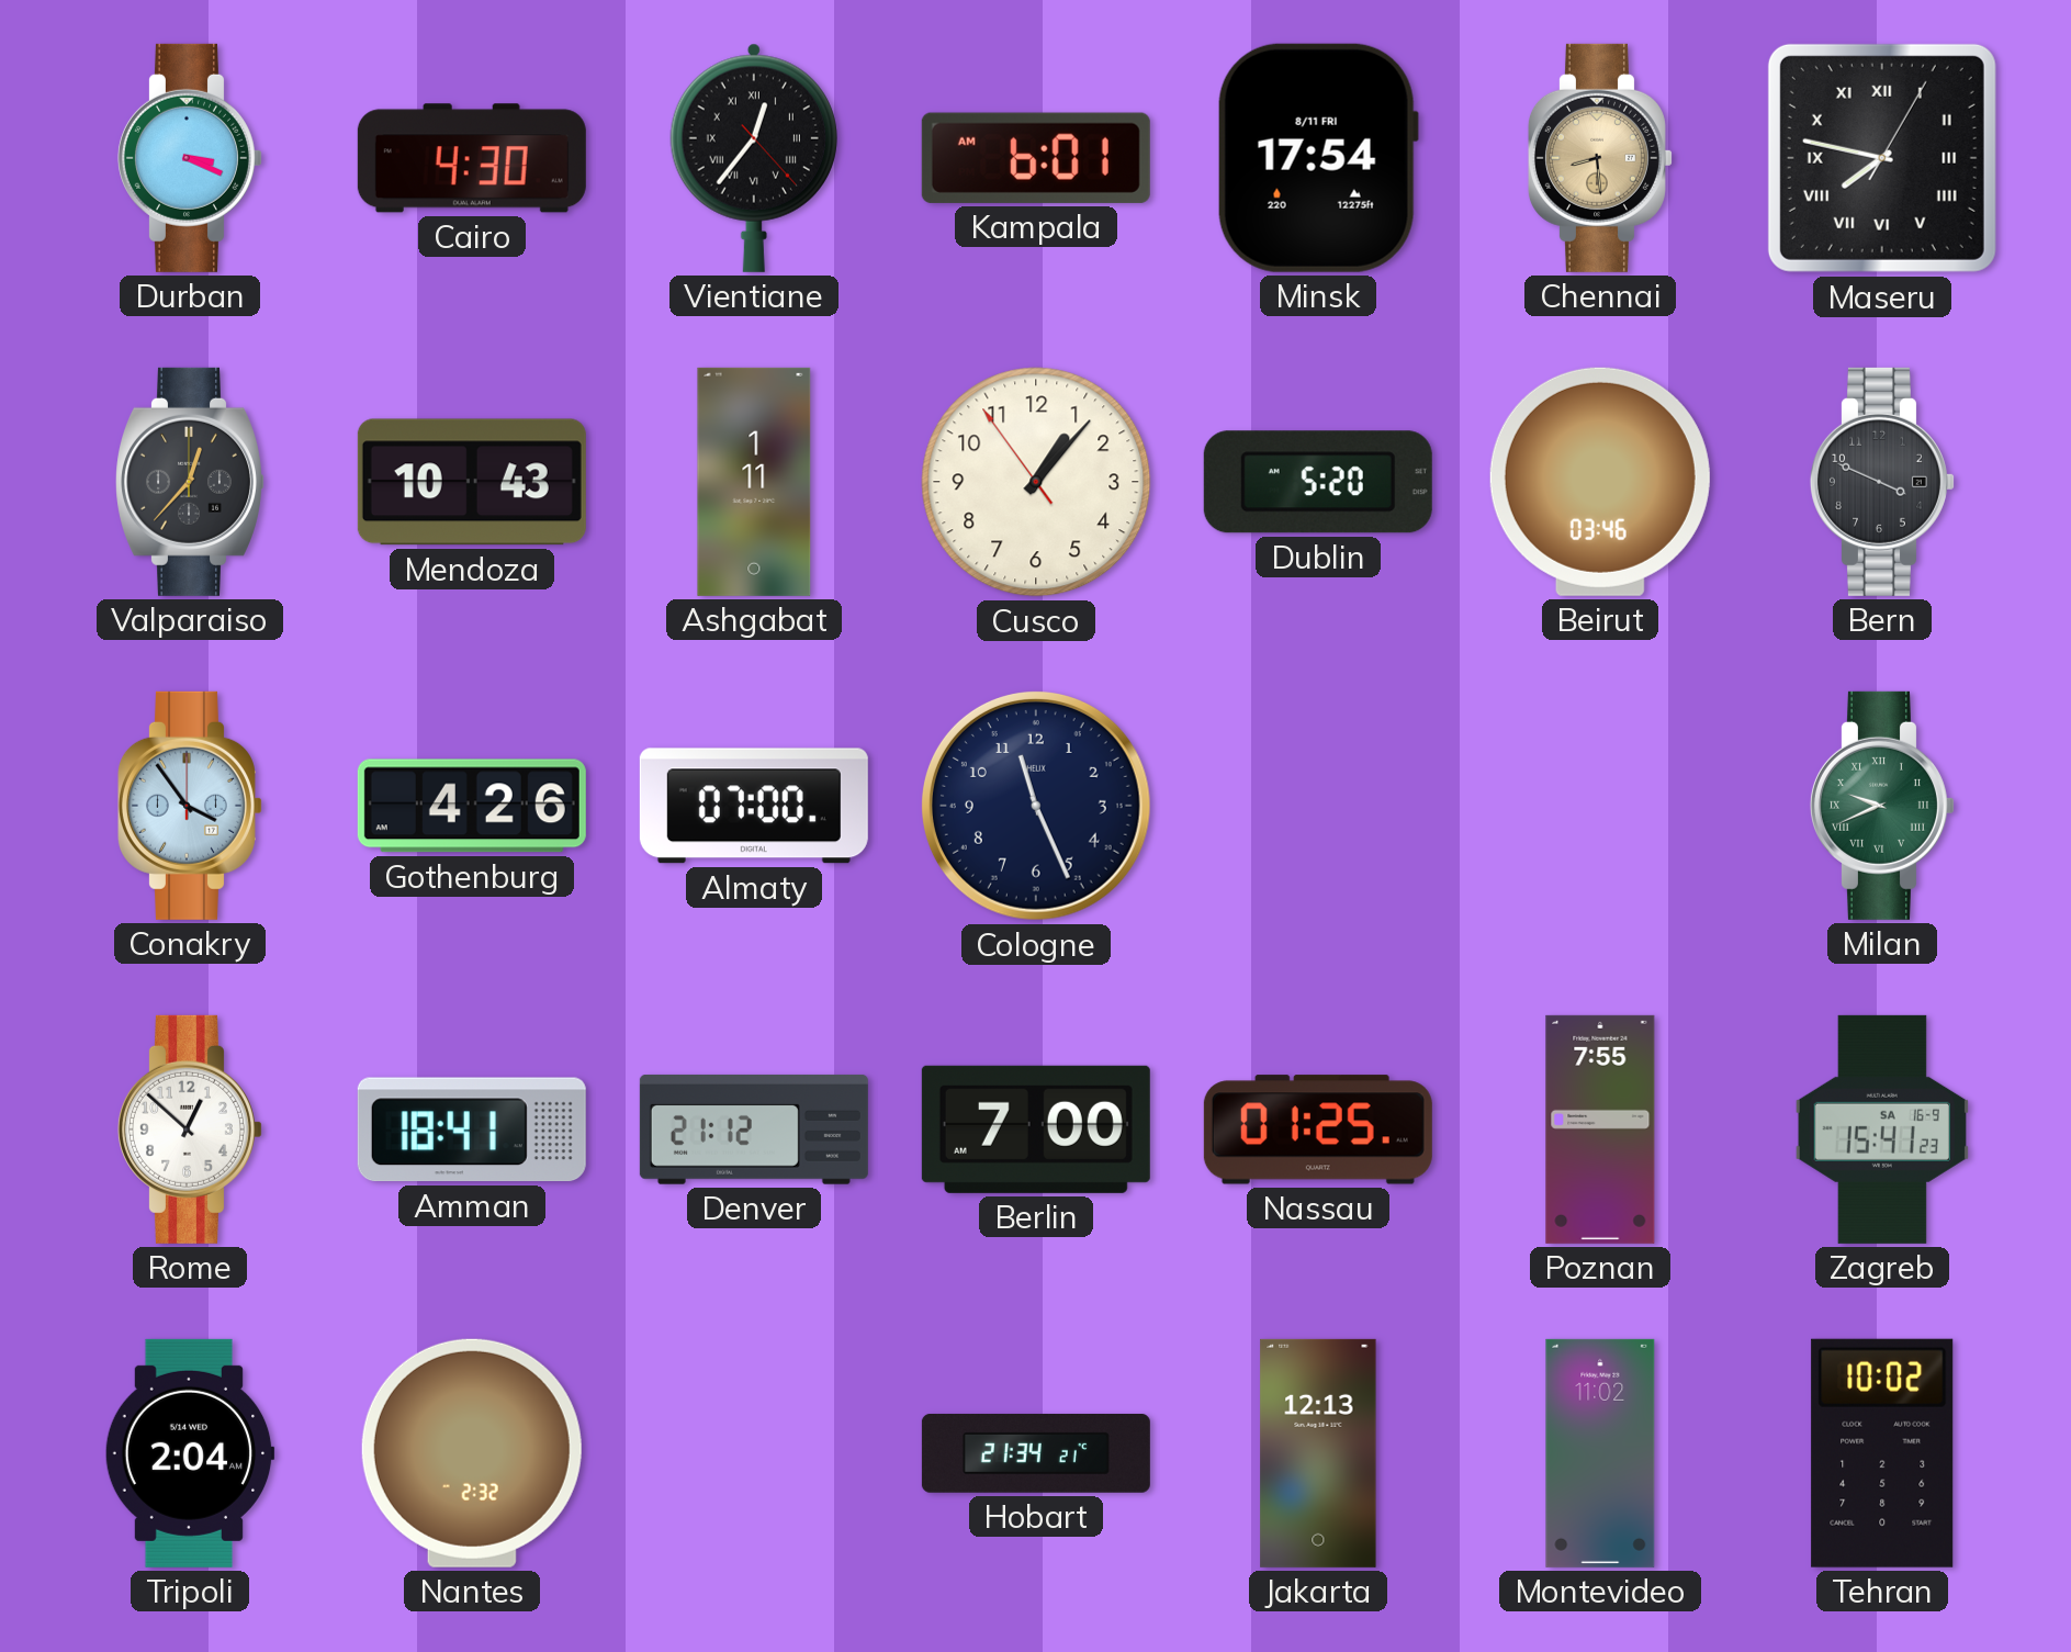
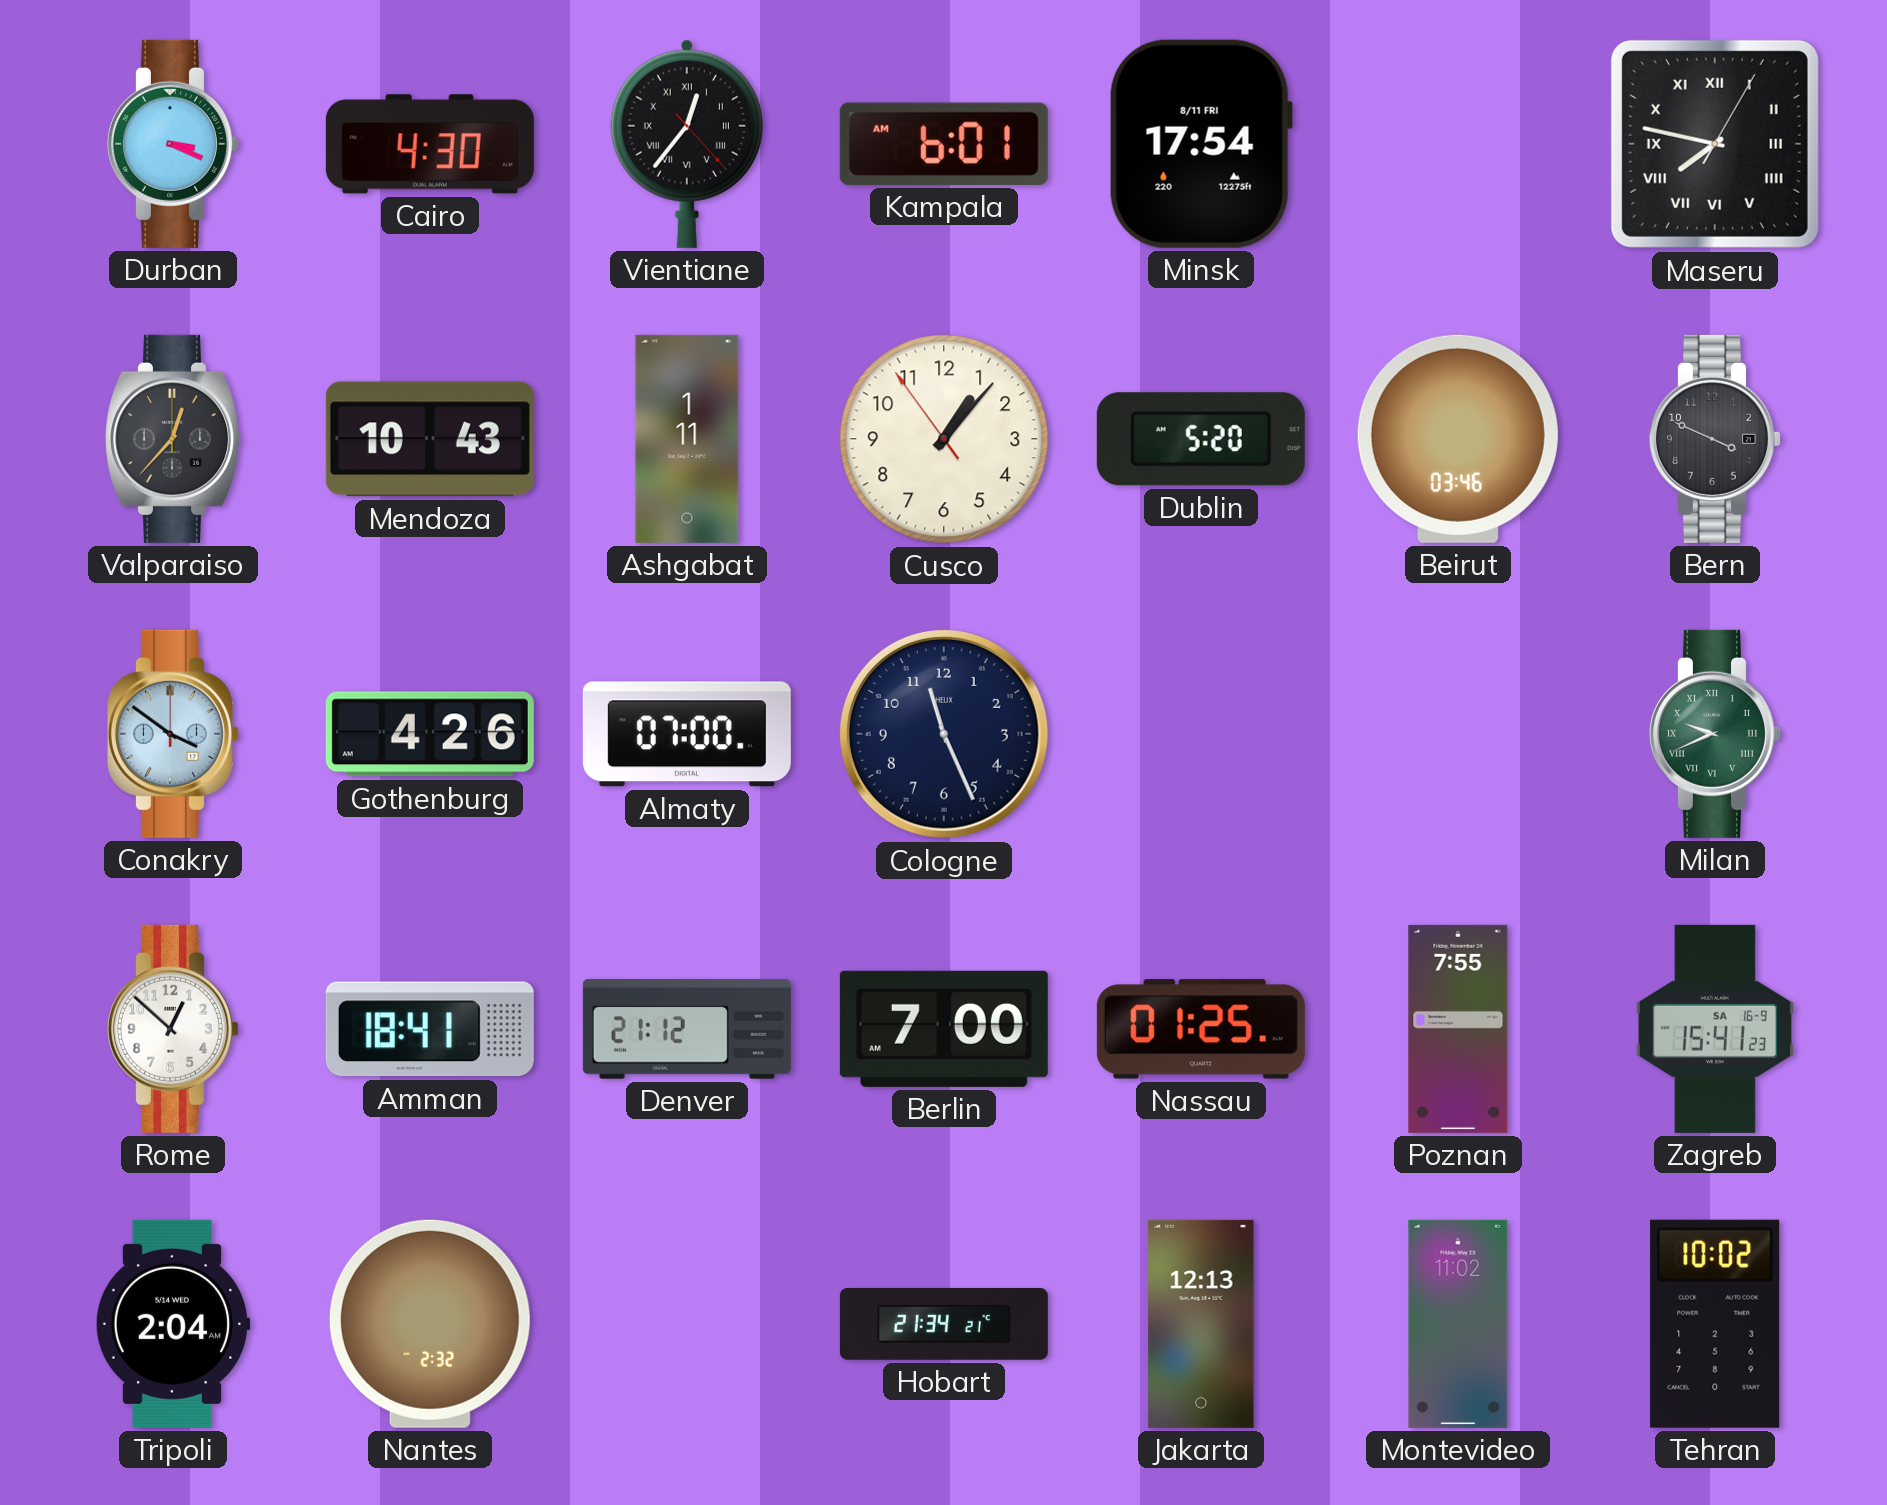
Chennai: 8:29 -> none (1600, 158)
Conakry: 3:54 -> 3:51 (173, 734)
